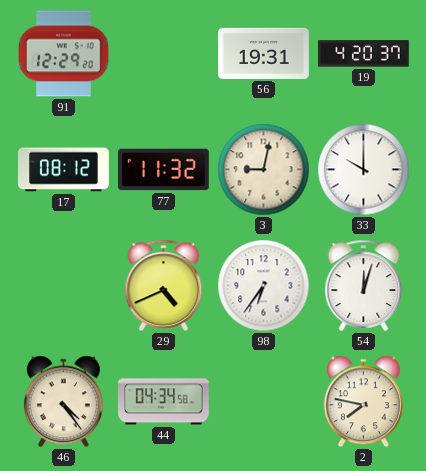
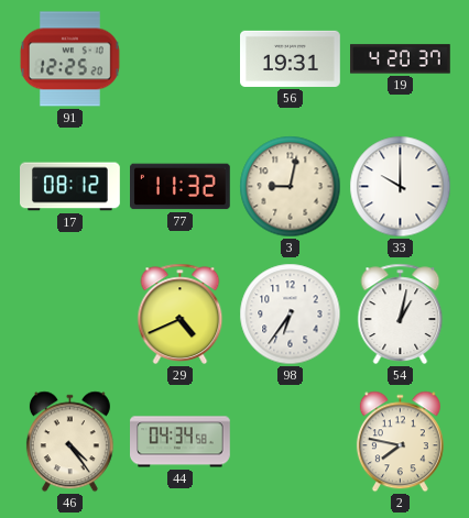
91: 12:29 -> 12:25 (70, 59)
54: 12:03 -> 1:02 (401, 313)
